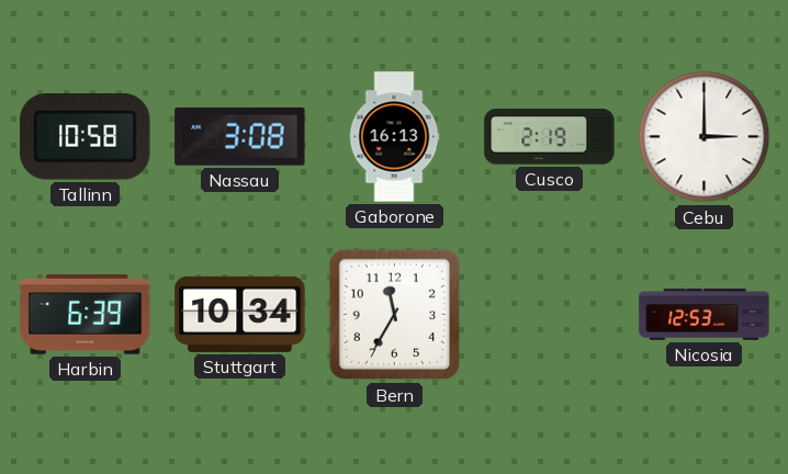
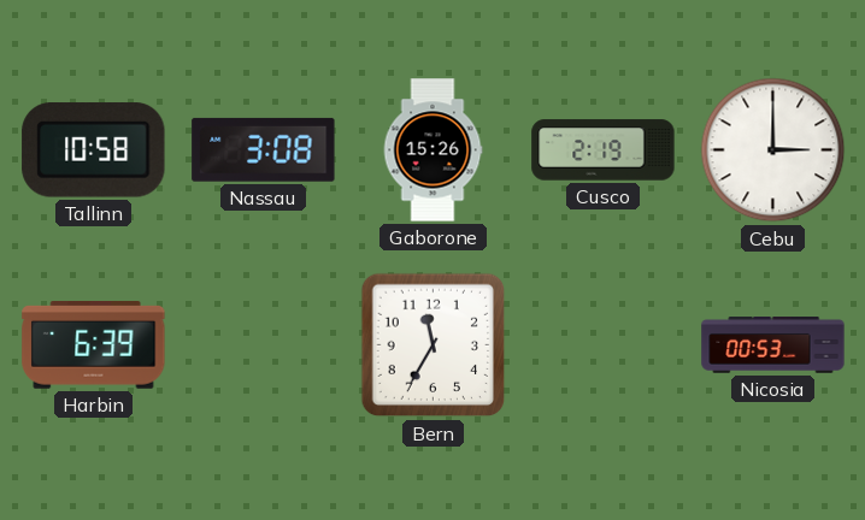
Gaborone: 16:13 -> 15:26 (432, 150)
Stuttgart: 10:34 -> none (240, 314)
Nicosia: 12:53 -> 00:53 (773, 345)
